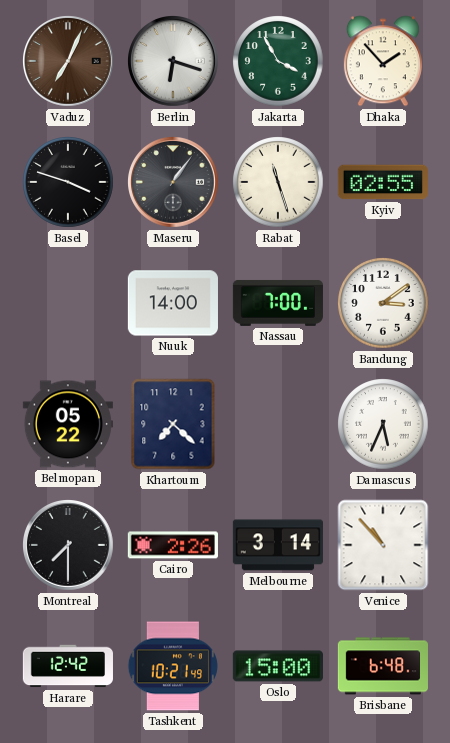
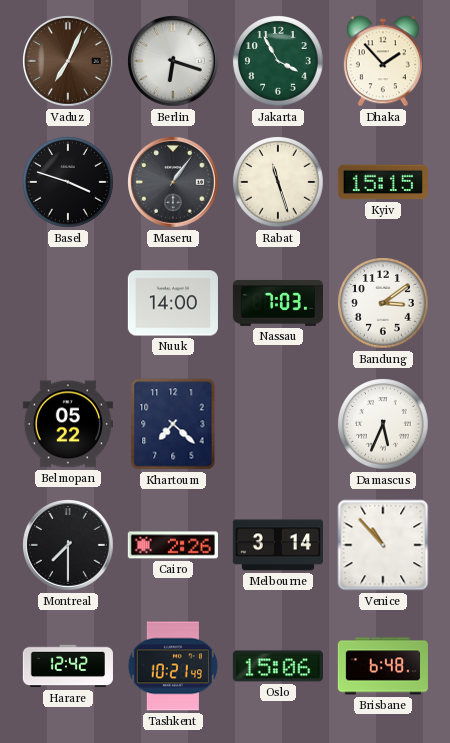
Kyiv: 02:55 -> 15:15 (383, 182)
Nassau: 7:00 -> 7:03 (278, 303)
Oslo: 15:00 -> 15:06 (278, 666)
